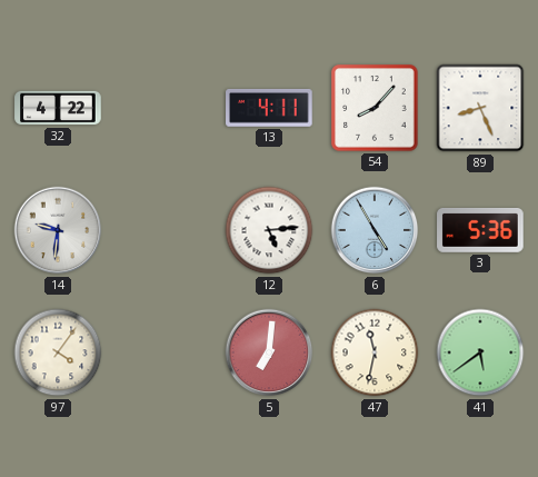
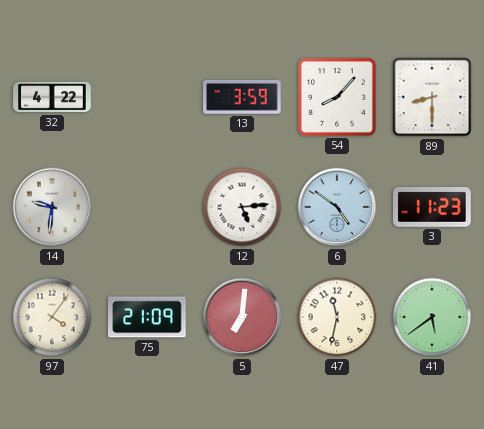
13: 4:11 -> 3:59 (243, 97)
89: 8:26 -> 8:30 (432, 97)
6: 4:55 -> 4:51 (337, 207)
3: 5:36 -> 11:23 (432, 207)
75: none -> 21:09 (147, 317)
